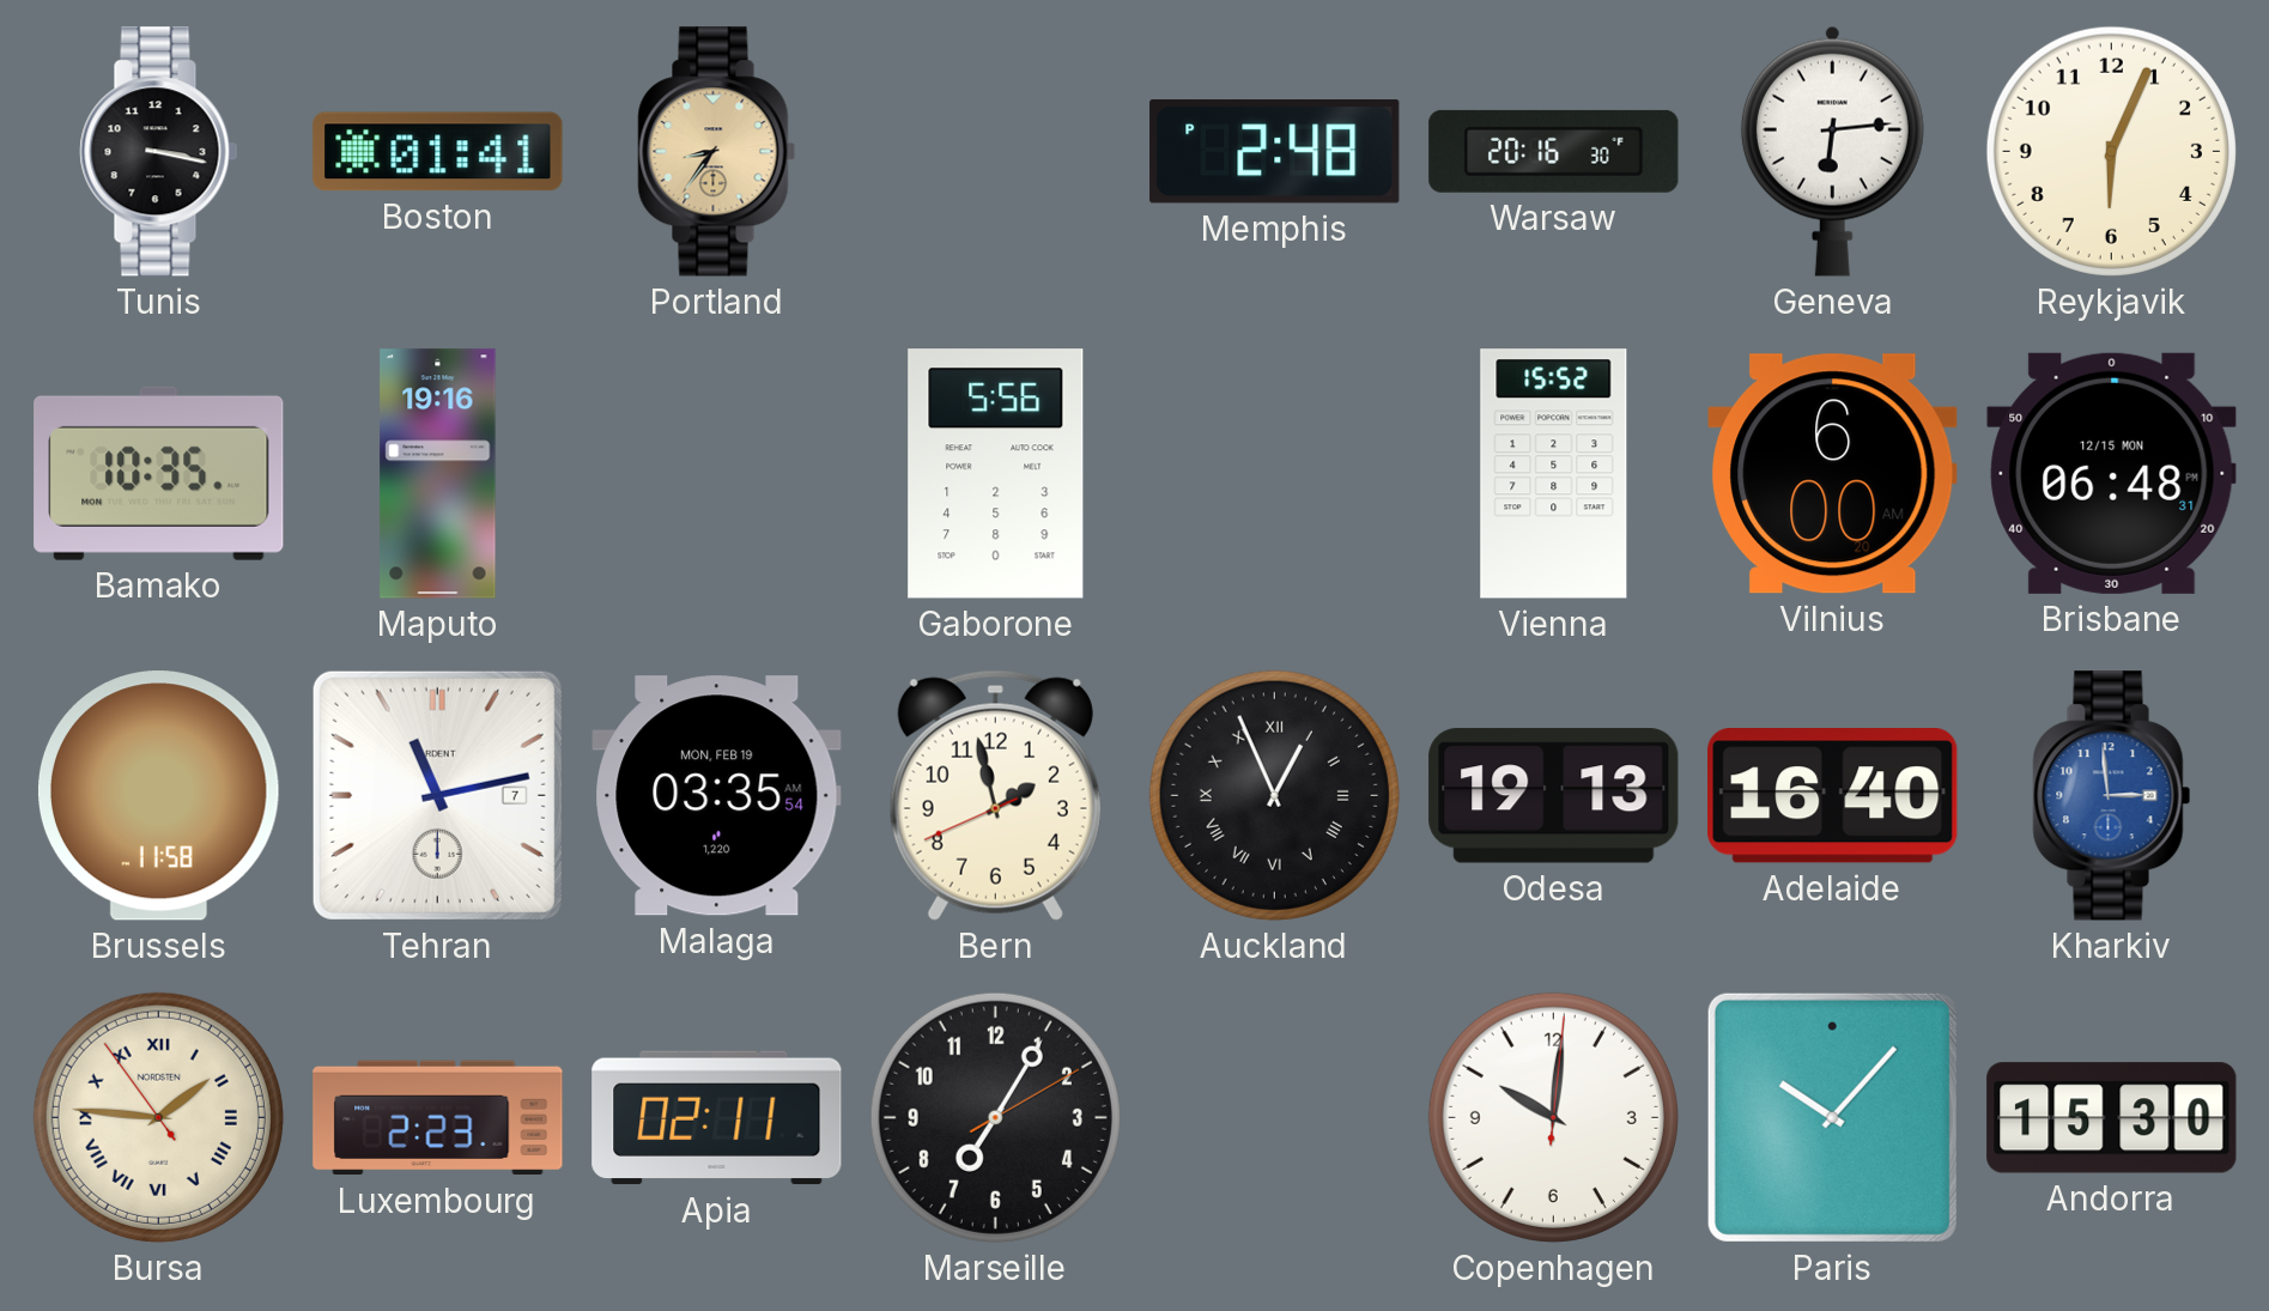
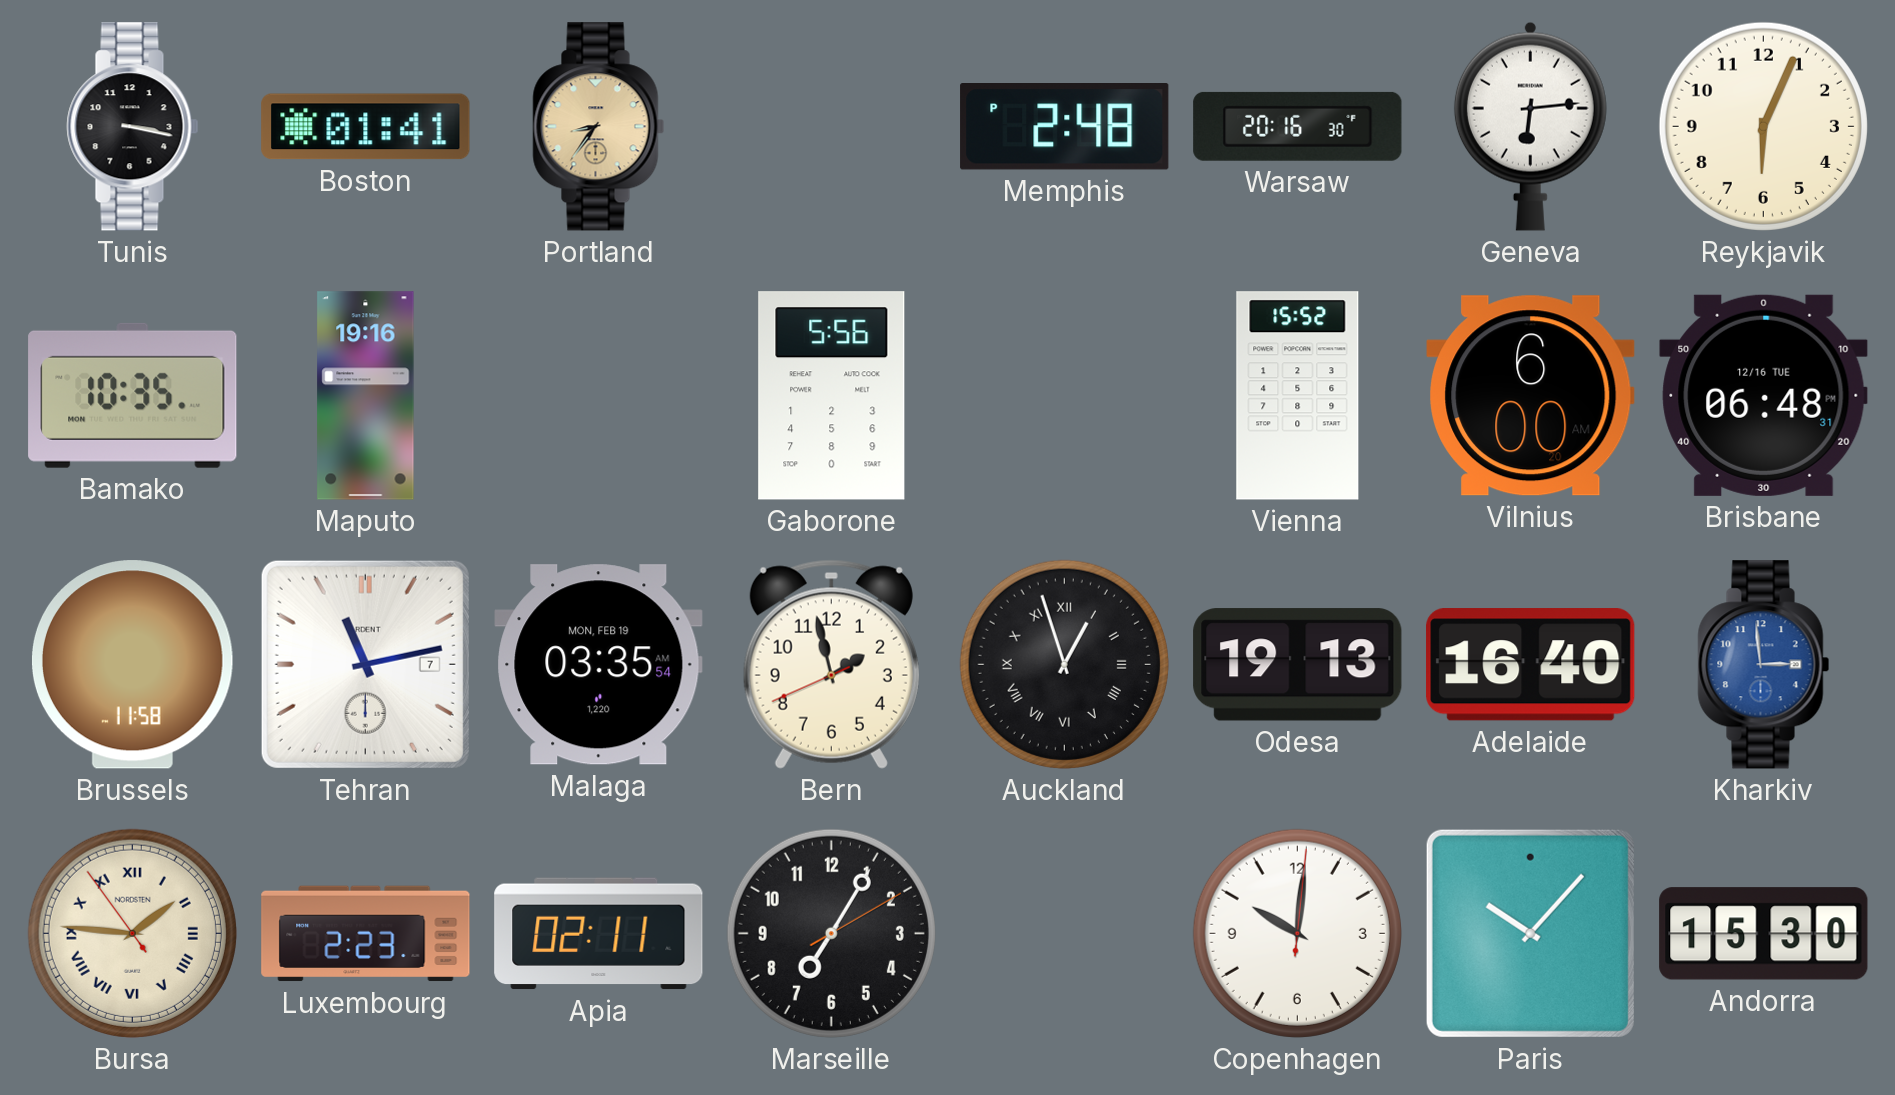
Brisbane date: 12/15 MON -> 12/16 TUE (1764, 395)
Auckland: 12:56 -> 12:57 (1064, 664)
